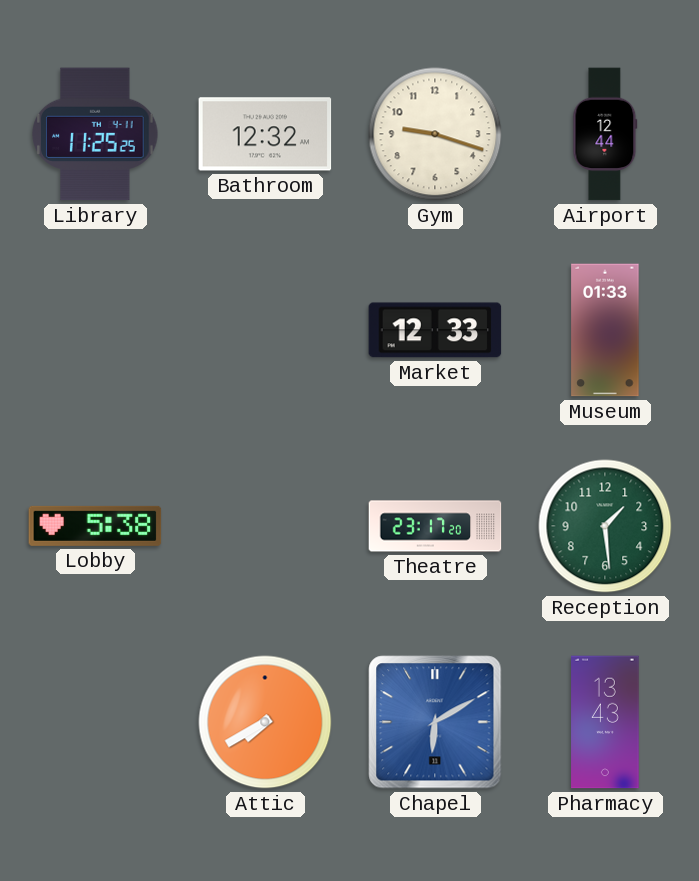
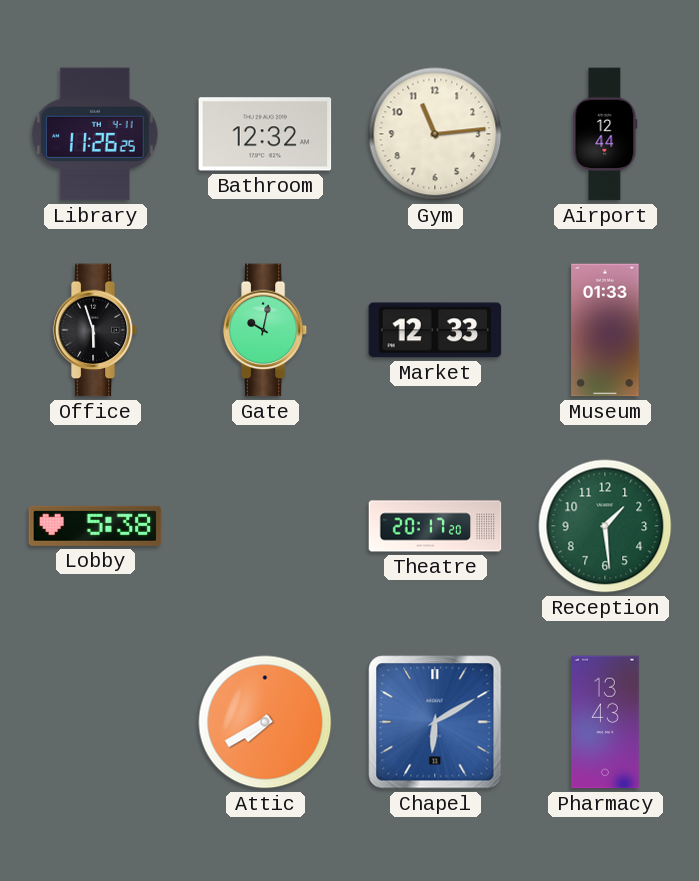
Library: 11:25 -> 11:26 (95, 134)
Gym: 9:18 -> 11:14 (435, 134)
Office: none -> 5:57 (95, 330)
Gate: none -> 10:02 (265, 330)
Theatre: 23:17 -> 20:17 (435, 526)
